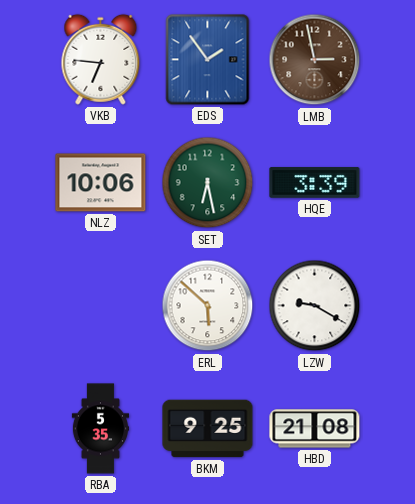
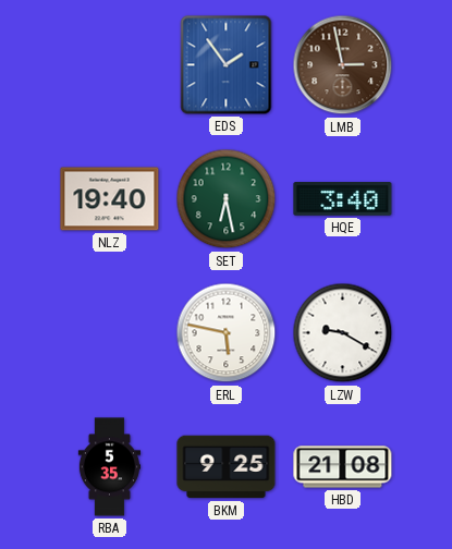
VKB: 6:46 -> none (101, 59)
NLZ: 10:06 -> 19:40 (110, 199)
HQE: 3:39 -> 3:40 (343, 199)
ERL: 5:52 -> 5:47 (227, 333)
